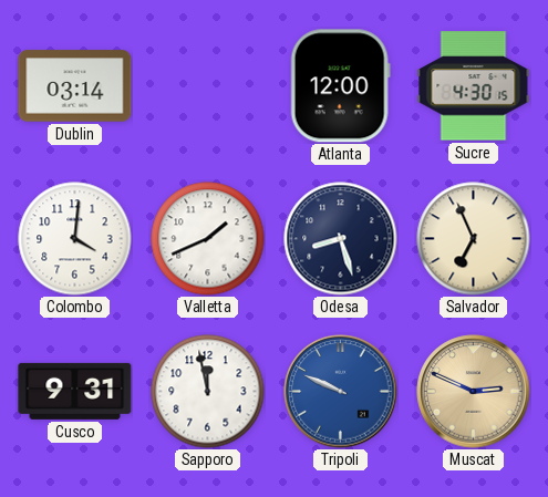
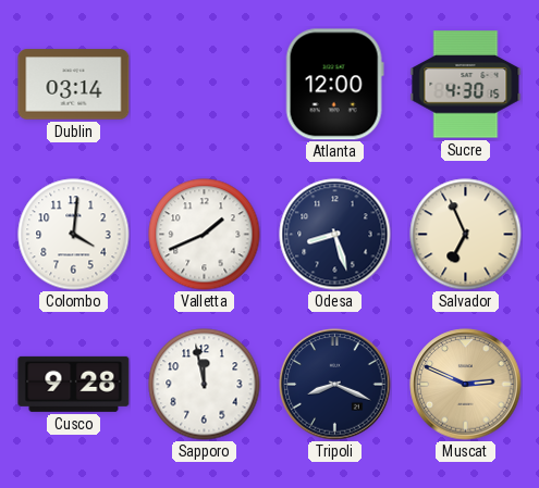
Cusco: 9:31 -> 9:28 (74, 384)
Tripoli: 9:49 -> 8:19 (335, 385)
Tripoli dial: blue -> navy (335, 385)
